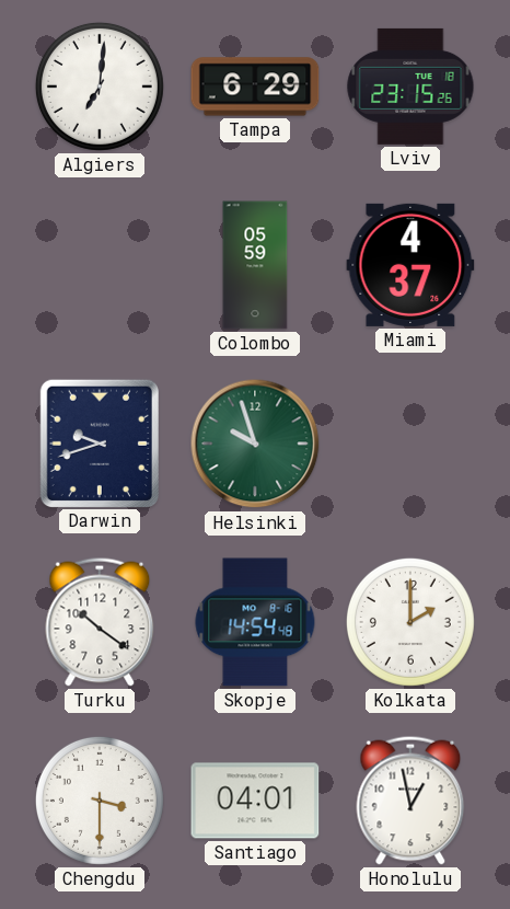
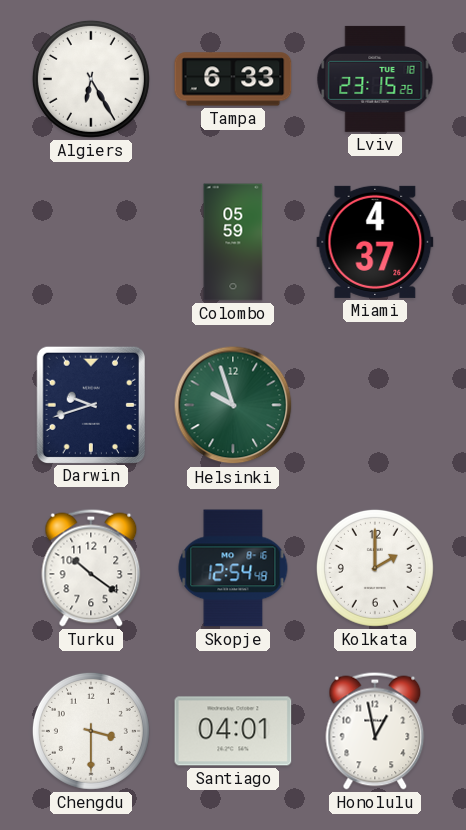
Algiers: 7:01 -> 6:25 (91, 79)
Tampa: 6:29 -> 6:33 (233, 79)
Skopje: 14:54 -> 12:54 (233, 568)
